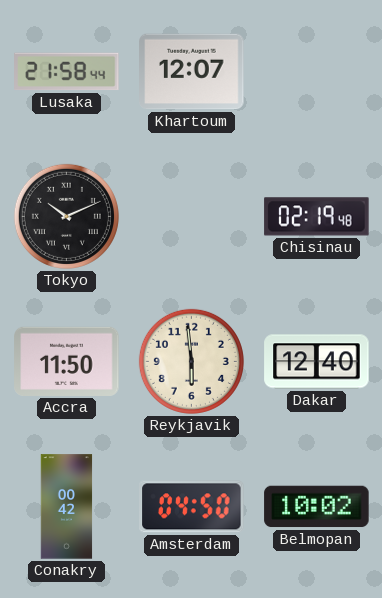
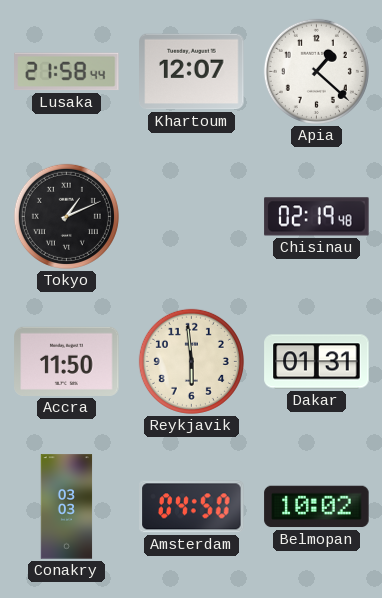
Apia: none -> 1:22 (316, 71)
Tokyo: 10:11 -> 1:11 (66, 216)
Dakar: 12:40 -> 01:31 (317, 362)
Conakry: 00:42 -> 03:03 (67, 507)
